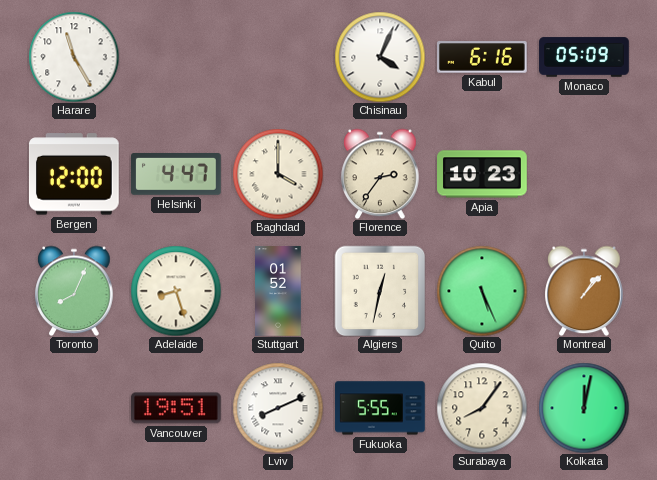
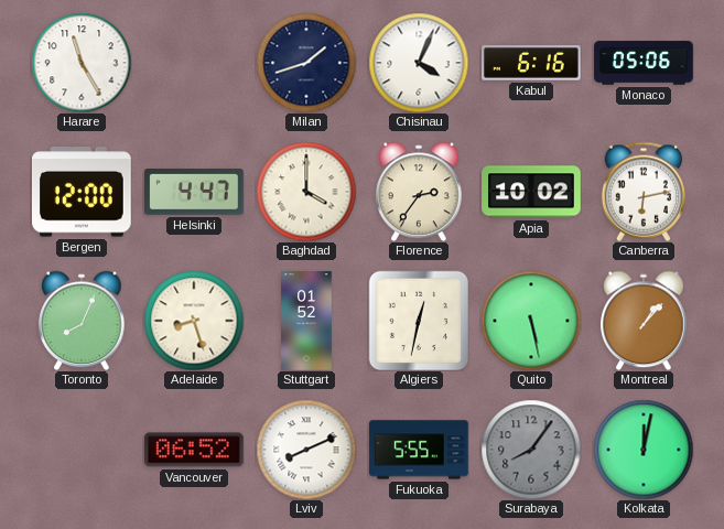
Milan: none -> 1:42 (306, 63)
Monaco: 05:09 -> 05:06 (644, 63)
Apia: 10:23 -> 10:02 (531, 192)
Canberra: none -> 6:13 (642, 192)
Quito: 5:26 -> 5:28 (531, 321)
Vancouver: 19:51 -> 06:52 (195, 450)
Surabaya dial: cream -> grey (531, 450)
